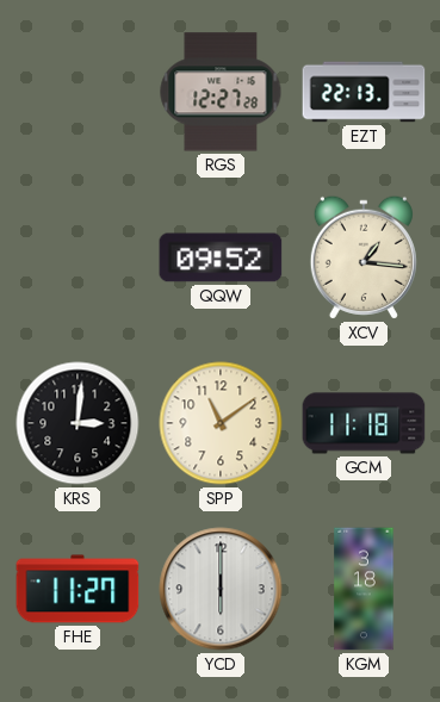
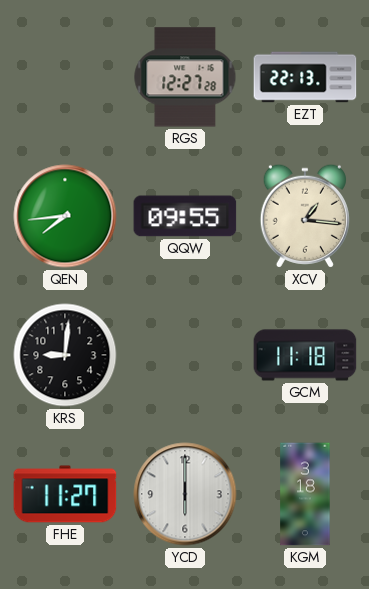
QEN: none -> 7:44 (65, 216)
QQW: 09:52 -> 09:55 (185, 216)
KRS: 3:01 -> 9:01 (65, 355)
SPP: 11:09 -> none (221, 423)
